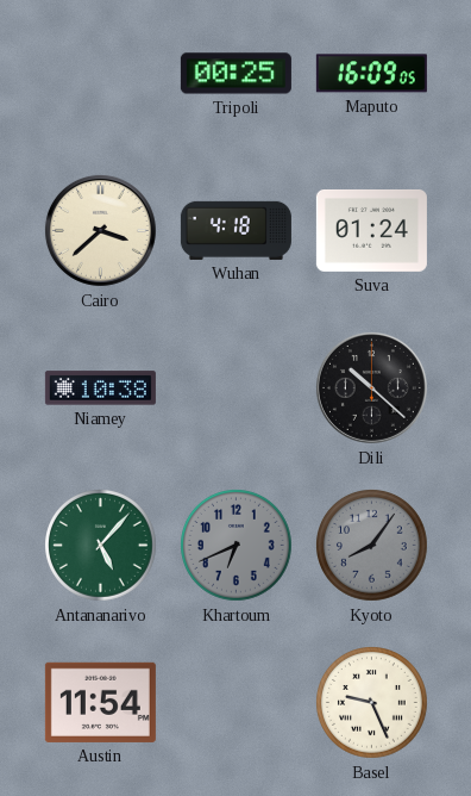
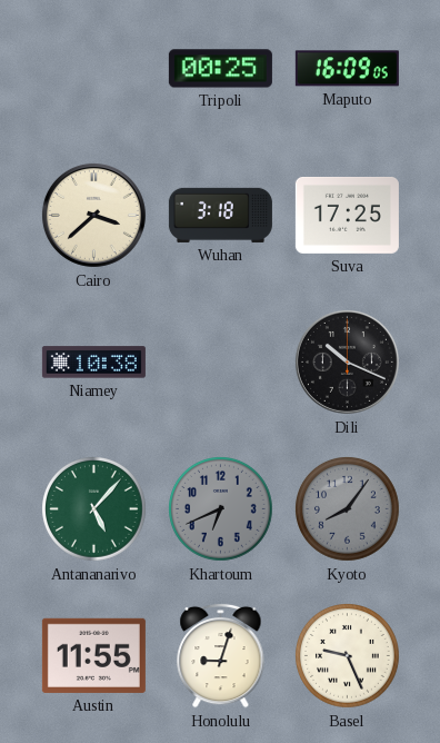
Wuhan: 4:18 -> 3:18 (220, 215)
Suva: 01:24 -> 17:25 (347, 215)
Dili: 10:22 -> 10:19 (347, 361)
Austin: 11:54 -> 11:55 (93, 655)
Honolulu: none -> 9:03 (221, 655)
